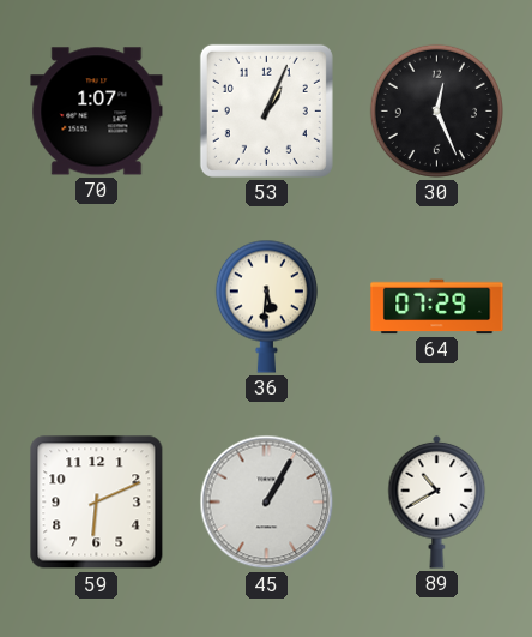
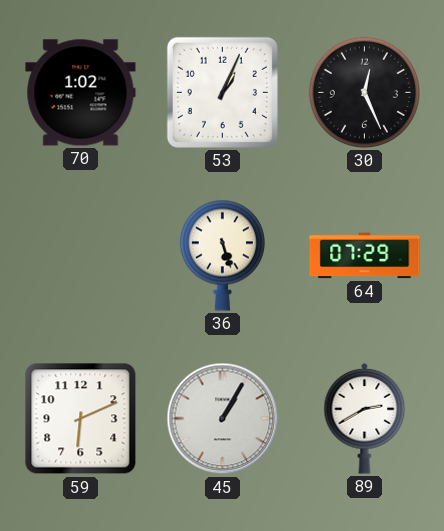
70: 1:07 -> 1:02 (81, 93)
36: 5:31 -> 5:27 (222, 255)
89: 10:40 -> 2:40 (365, 418)
